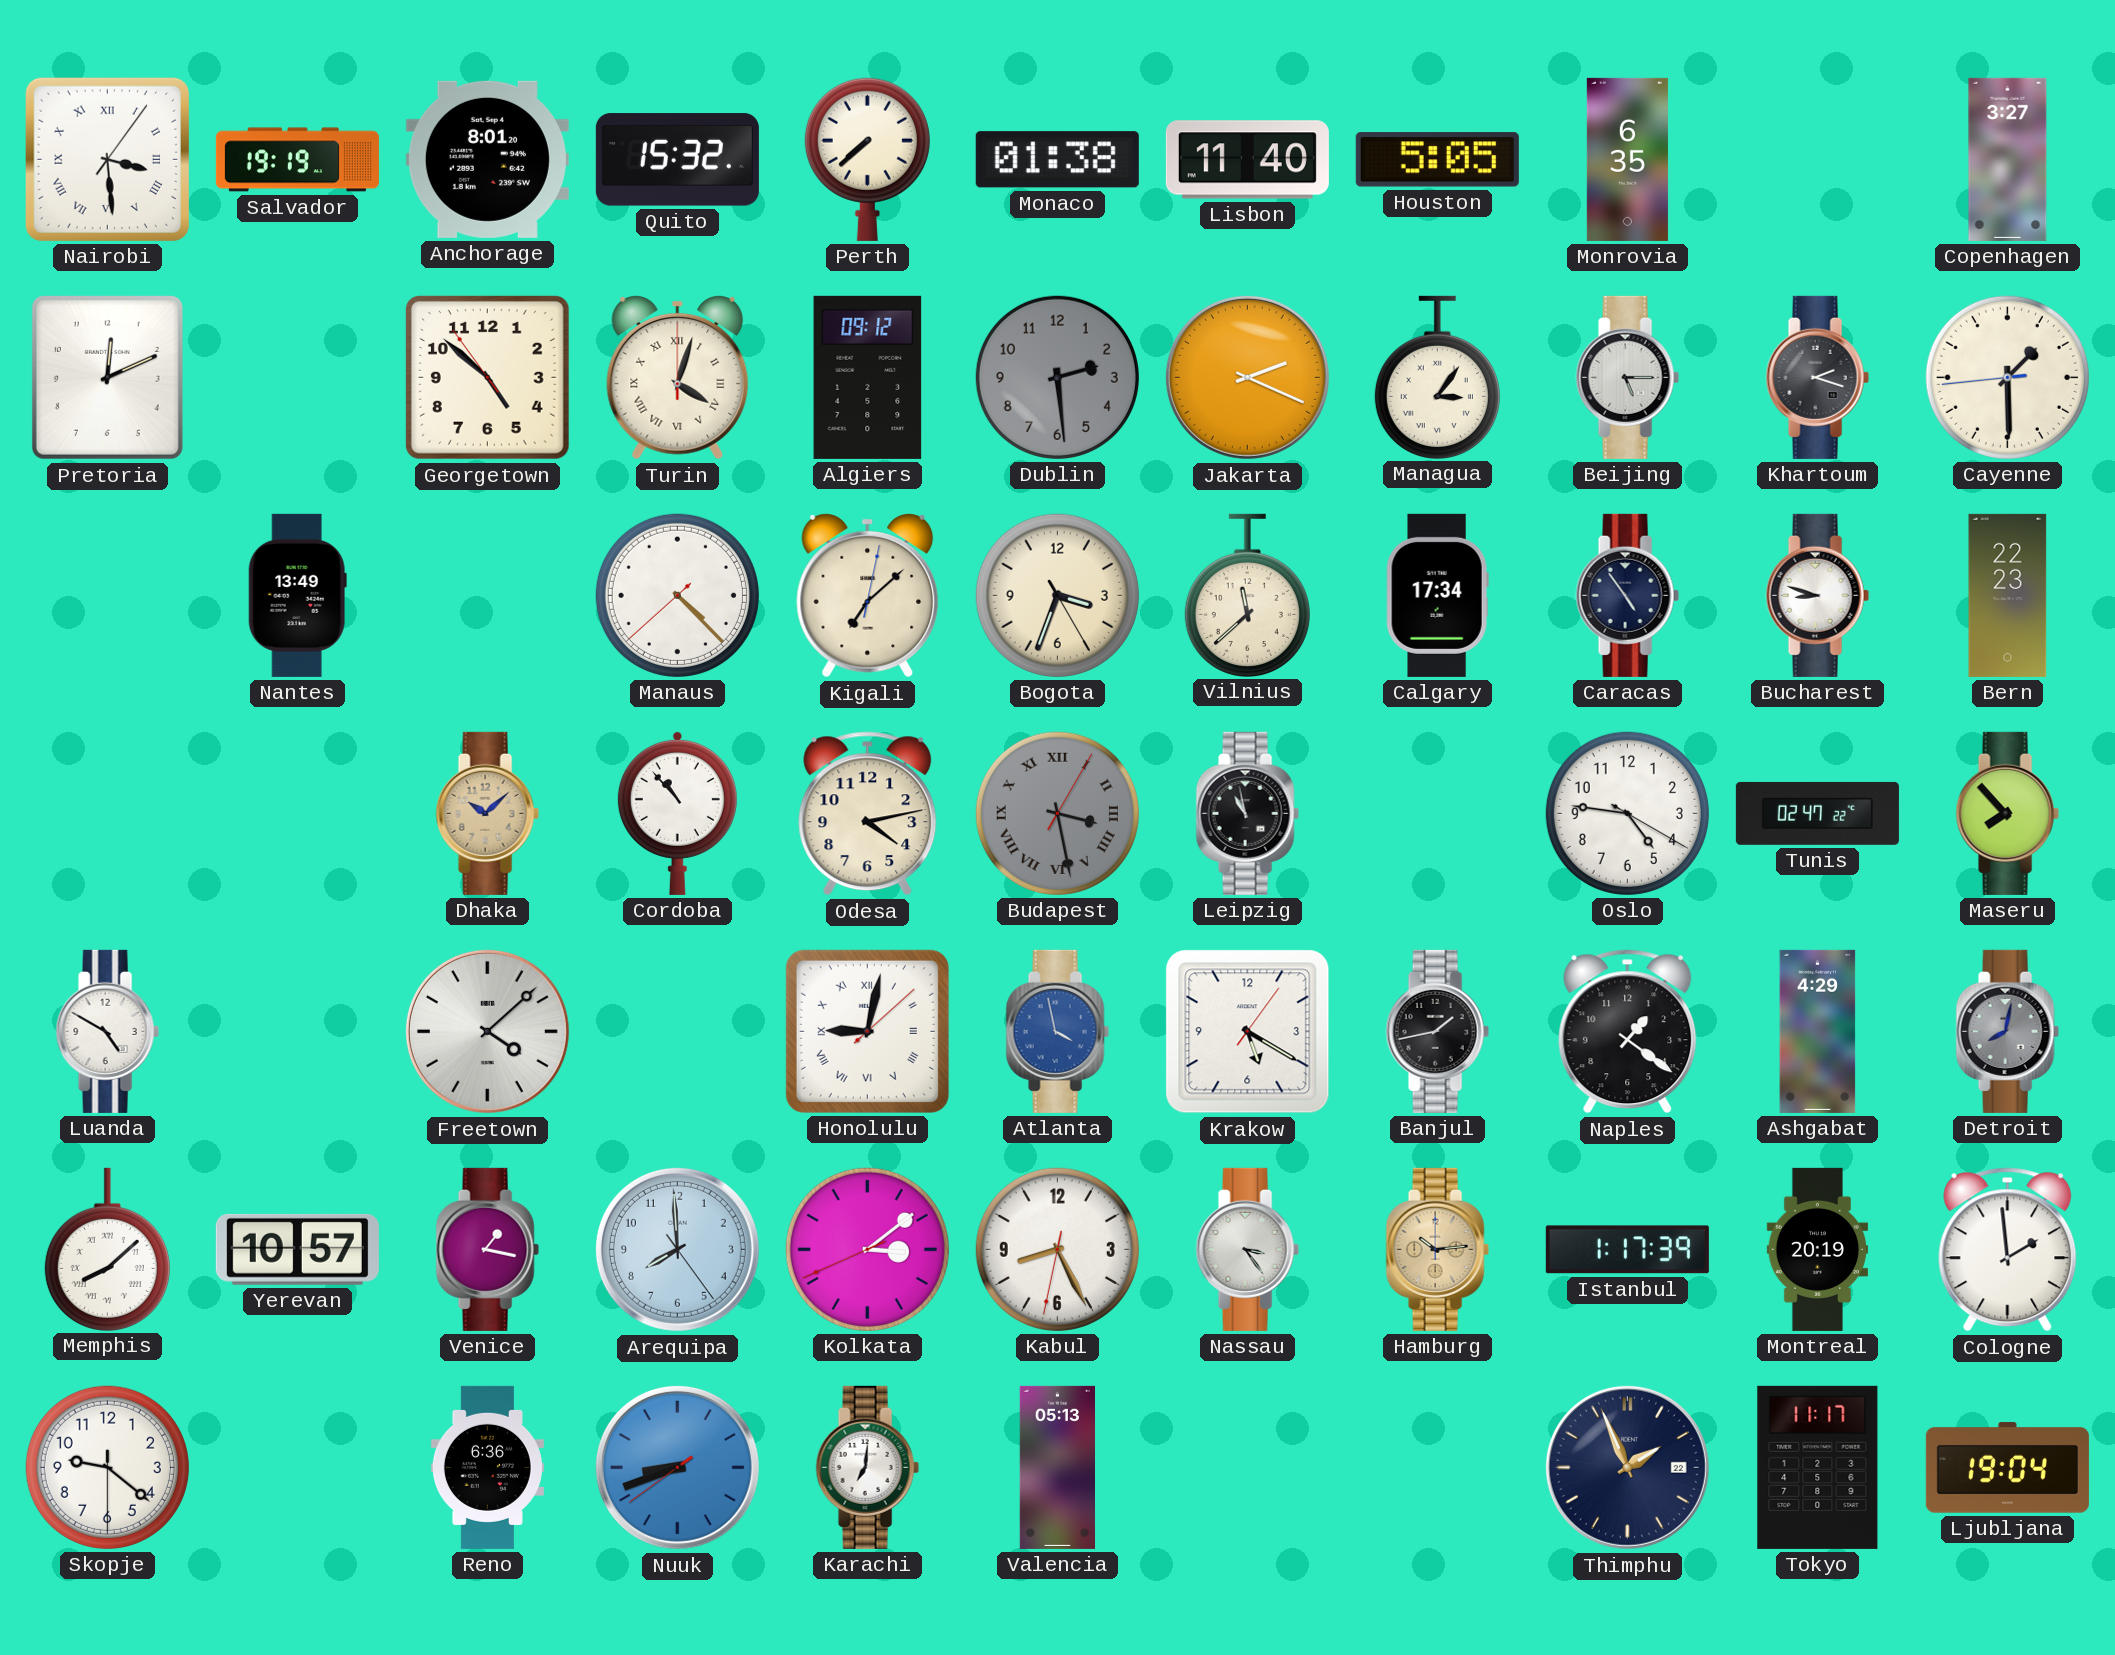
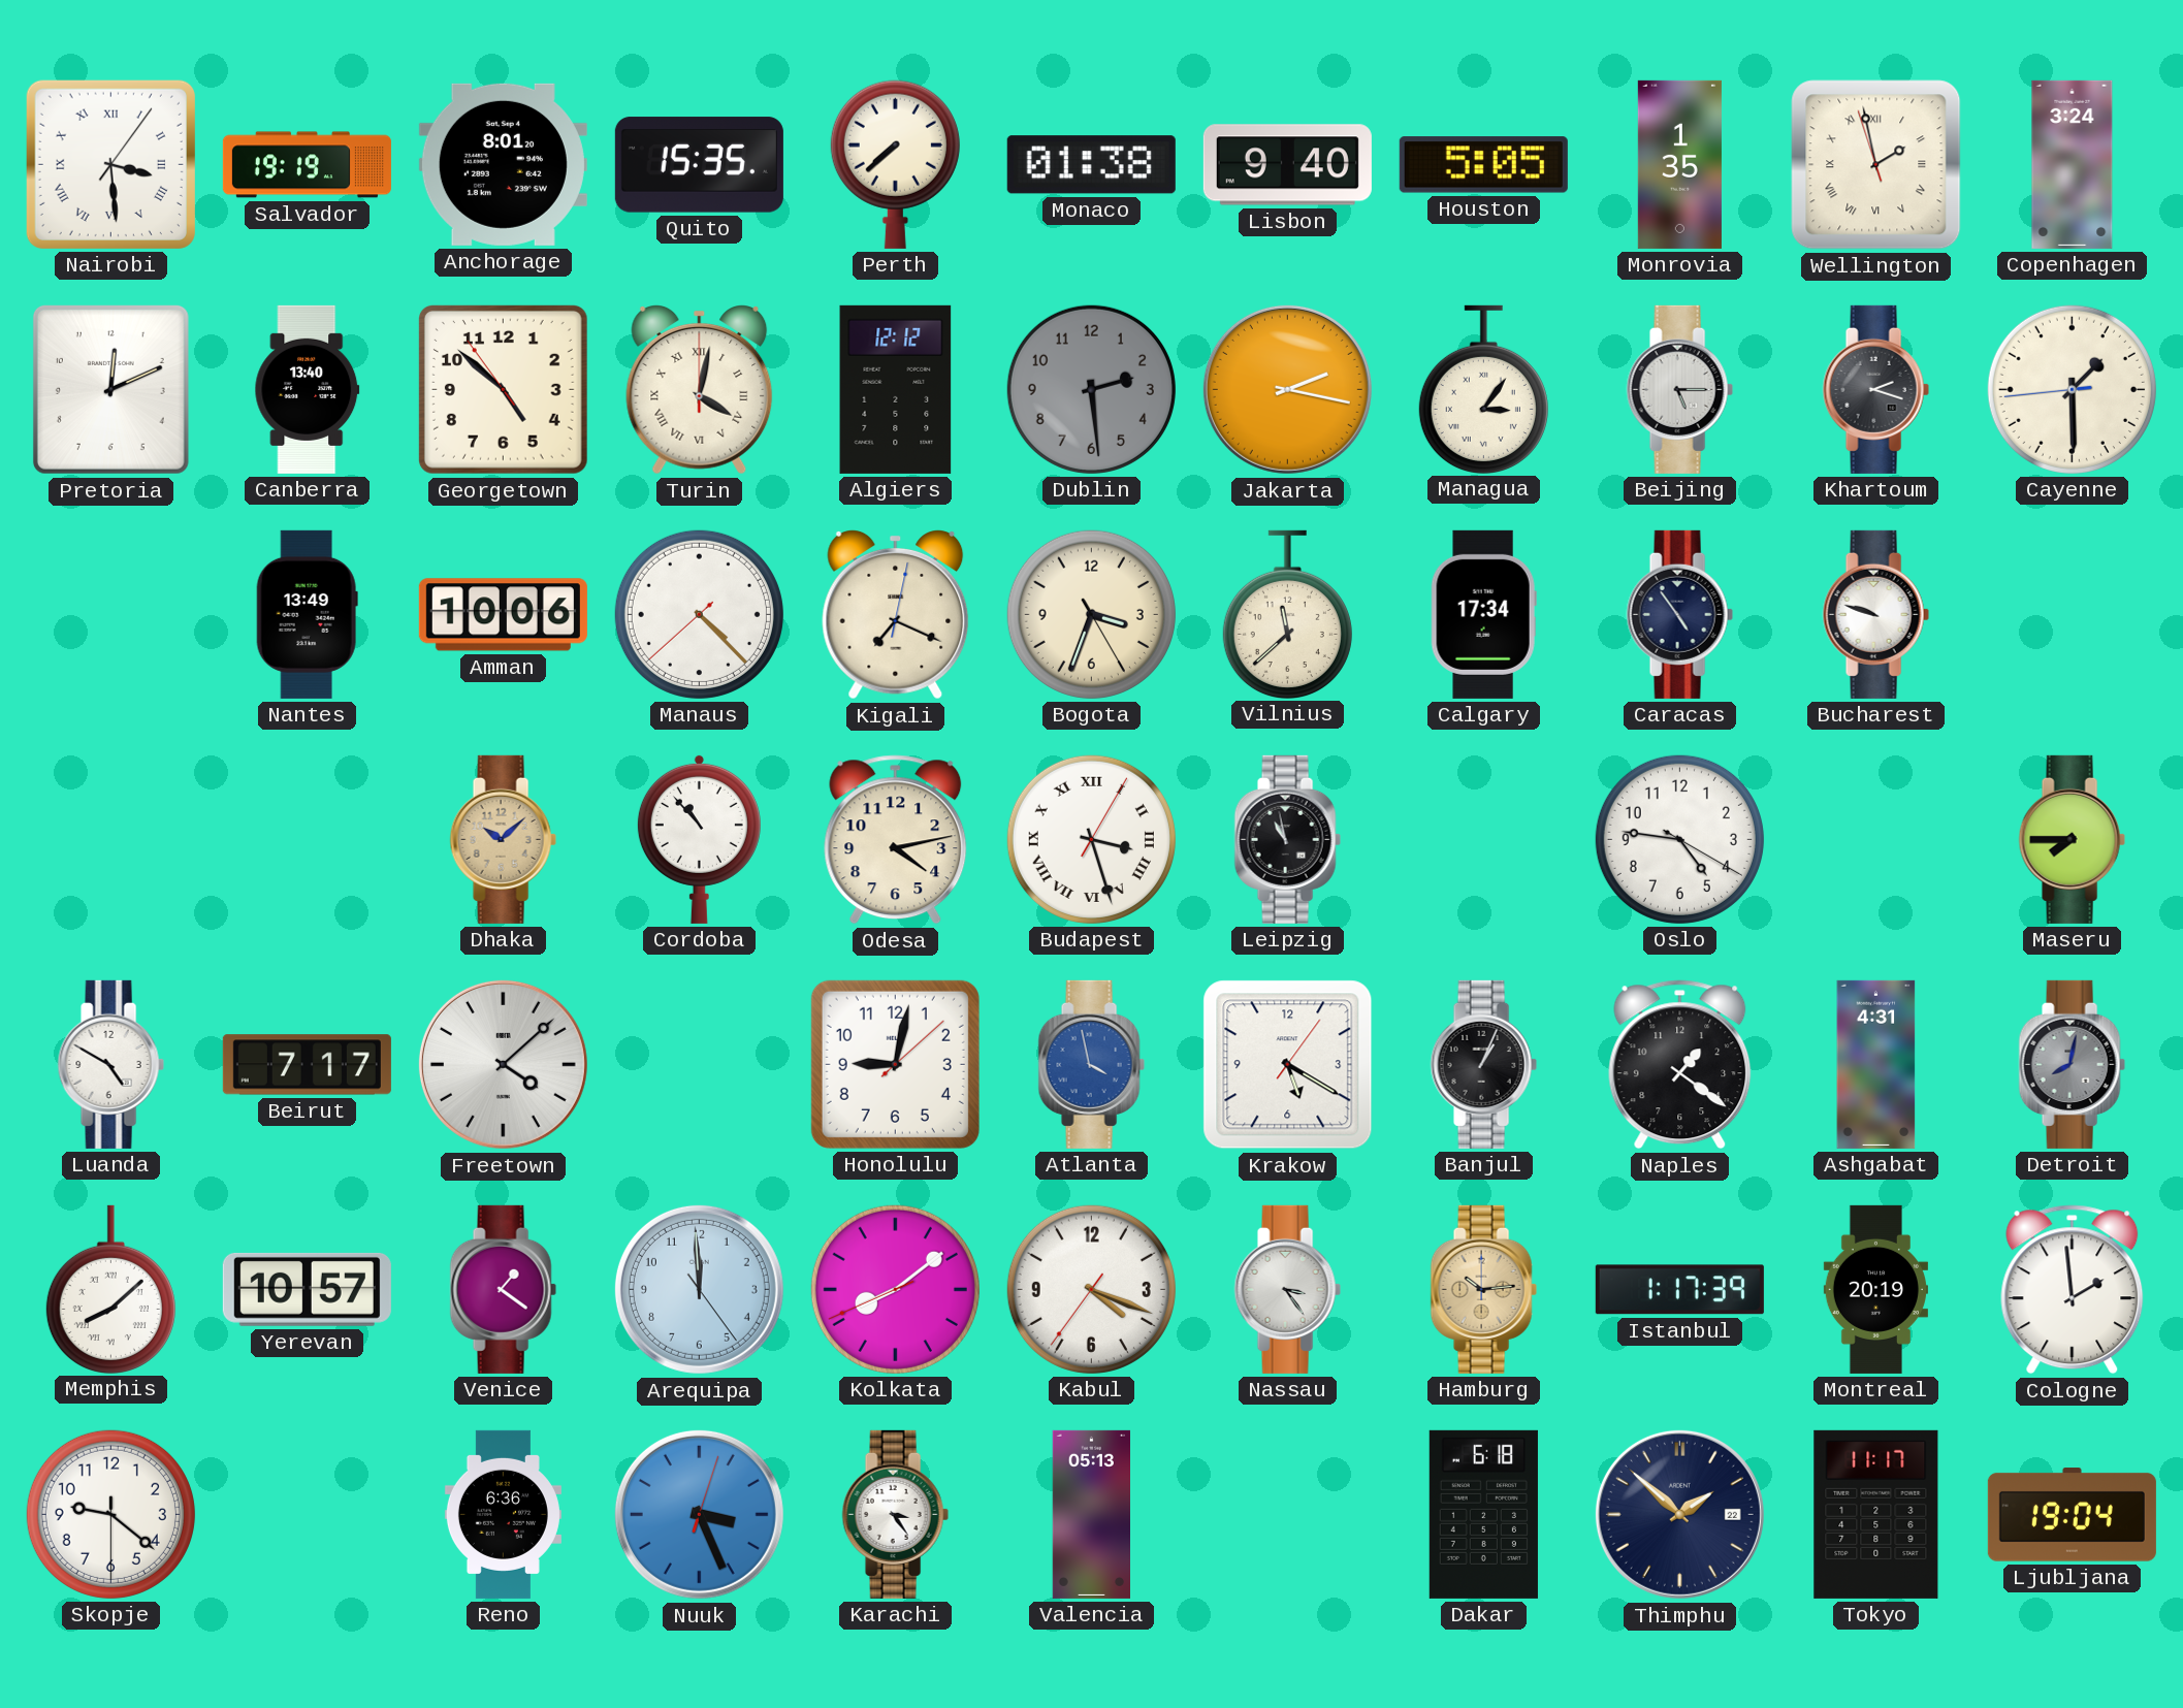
Quito: 15:32 -> 15:35 (699, 165)
Lisbon: 11:40 -> 9:40 (1287, 165)
Monrovia: 6:35 -> 1:35 (1679, 164)
Wellington: none -> 1:57 (1876, 165)
Copenhagen: 3:27 -> 3:24 (2073, 164)
Canberra: none -> 13:40 (308, 389)
Turin: 4:03 -> 4:02 (700, 390)
Algiers: 09:12 -> 12:12 (896, 389)
Jakarta: 2:19 -> 2:17 (1287, 389)
Amman: none -> 10:06 (503, 615)
Kigali: 7:08 -> 7:19 (896, 615)
Bucharest: 8:48 -> 9:48 (1875, 614)
Bern: 22:23 -> none (2008, 595)
Budapest: 3:28 -> 3:27 (1091, 839)
Budapest dial: grey -> white (1091, 839)
Tunis: 02:47 -> none (1817, 813)
Maseru: 7:53 -> 7:45 (2072, 839)
Beirut: none -> 7:17 (307, 1065)
Honolulu numerals: Roman -> Arabic (895, 1064)
Banjul: 1:43 -> 1:04 (1483, 1064)
Ashgabat: 4:29 -> 4:31 (1876, 1064)
Venice: 1:17 -> 1:21 (503, 1289)
Arequipa: 7:59 -> 11:59 (699, 1289)
Kolkata: 3:08 -> 8:08 (895, 1289)
Kabul: 8:25 -> 4:18 (1091, 1289)
Nuuk: 8:41 -> 3:26 (699, 1514)
Karachi: 7:01 -> 3:24 (895, 1514)
Dakar: none -> 6:18 (1483, 1514)
Thimphu: 1:56 -> 1:52 (1679, 1514)
